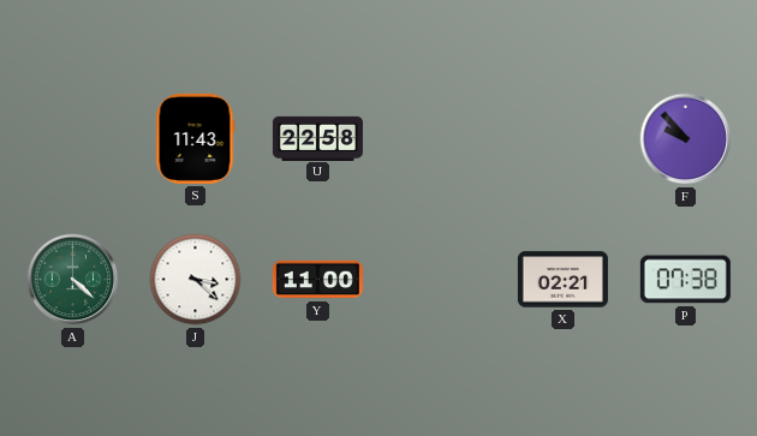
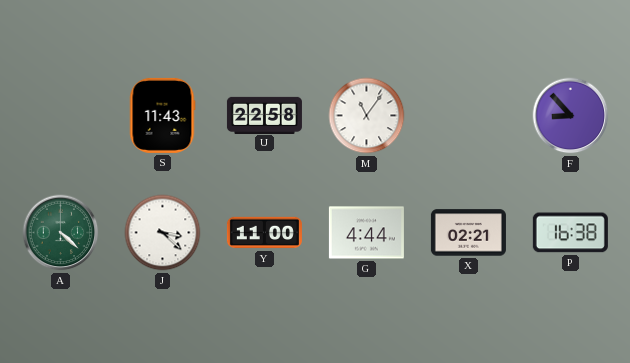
M: none -> 11:06 (367, 116)
F: 9:53 -> 8:53 (571, 116)
G: none -> 4:44 (366, 233)
P: 07:38 -> 16:38 (570, 233)
